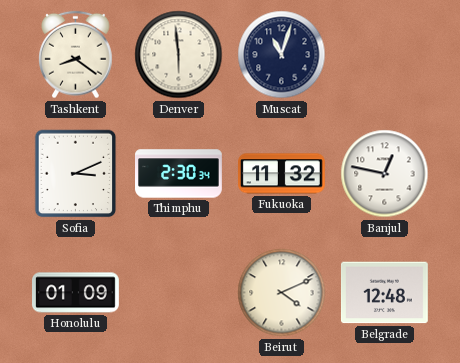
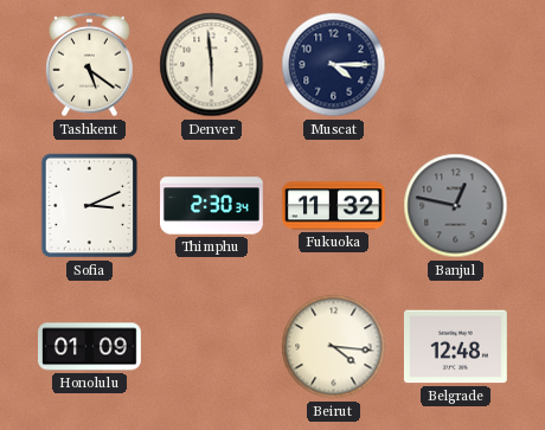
Tashkent: 8:21 -> 5:21 (90, 65)
Muscat: 11:03 -> 4:15 (334, 65)
Banjul dial: white -> grey (456, 206)
Beirut: 4:11 -> 4:16 (334, 347)
